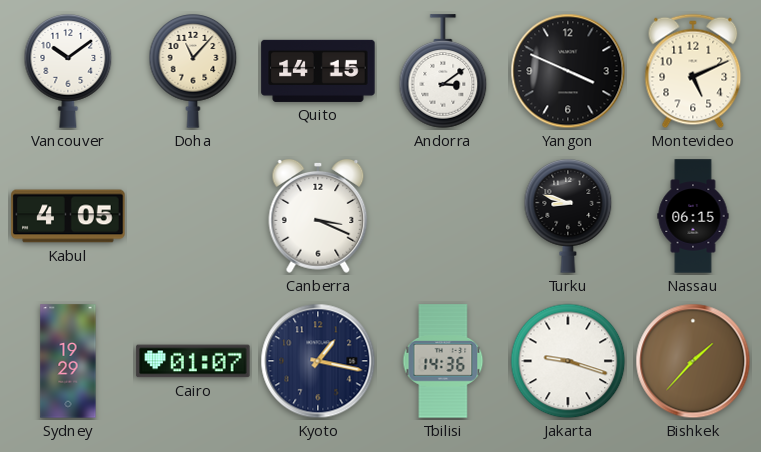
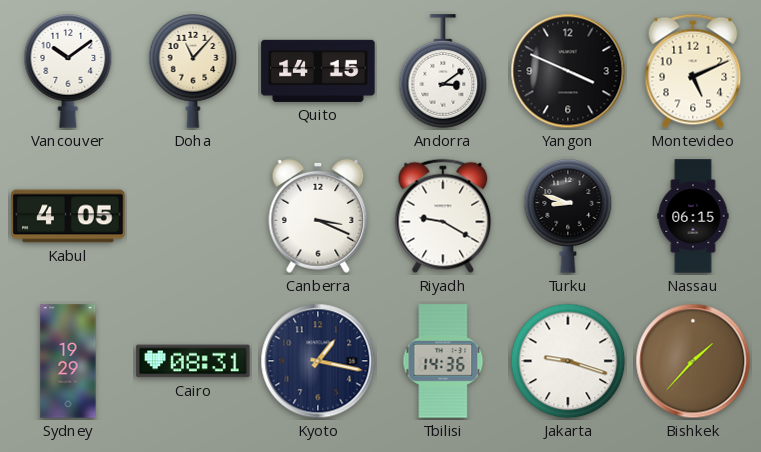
Riyadh: none -> 9:20 (443, 216)
Cairo: 01:07 -> 08:31 (193, 361)
